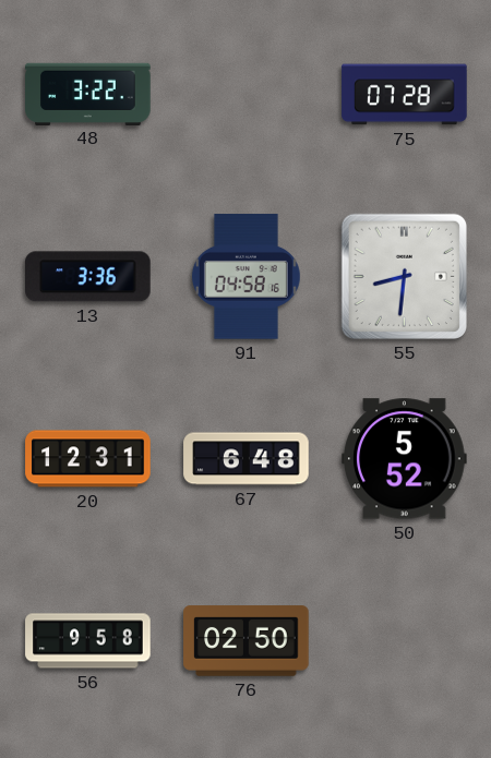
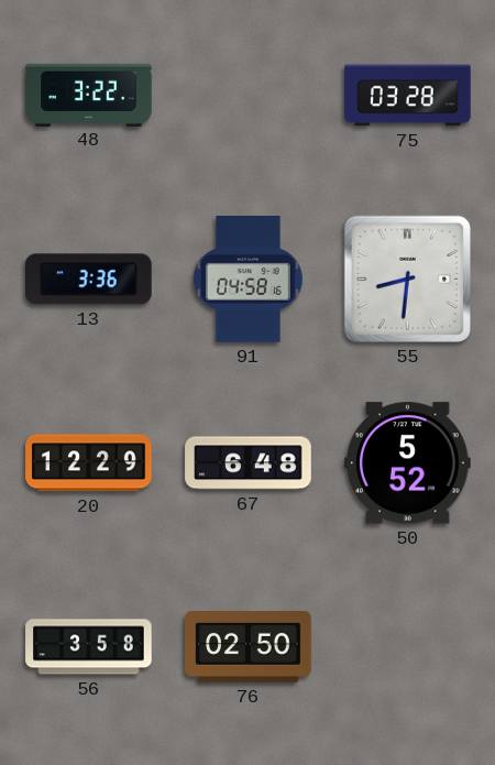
75: 07:28 -> 03:28 (408, 96)
20: 12:31 -> 12:29 (89, 463)
56: 9:58 -> 3:58 (89, 647)
